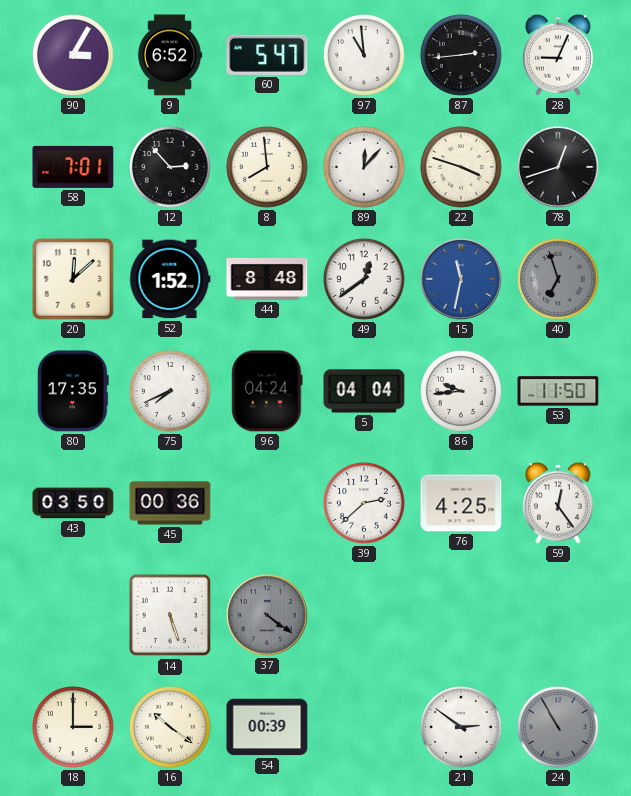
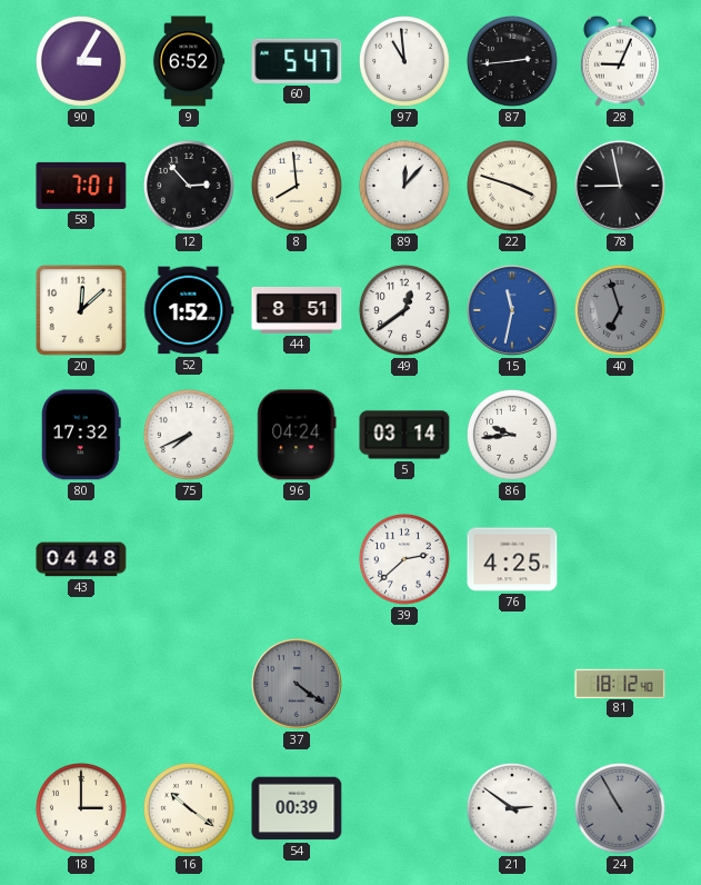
78: 12:42 -> 8:58 (620, 186)
44: 8:48 -> 8:51 (297, 310)
80: 17:35 -> 17:32 (81, 435)
5: 04:04 -> 03:14 (404, 435)
53: 11:50 -> none (558, 391)
43: 03:50 -> 04:48 (81, 559)
45: 00:36 -> none (170, 503)
59: 12:24 -> none (558, 503)
14: 5:27 -> none (170, 615)
81: none -> 18:12 (620, 683)
